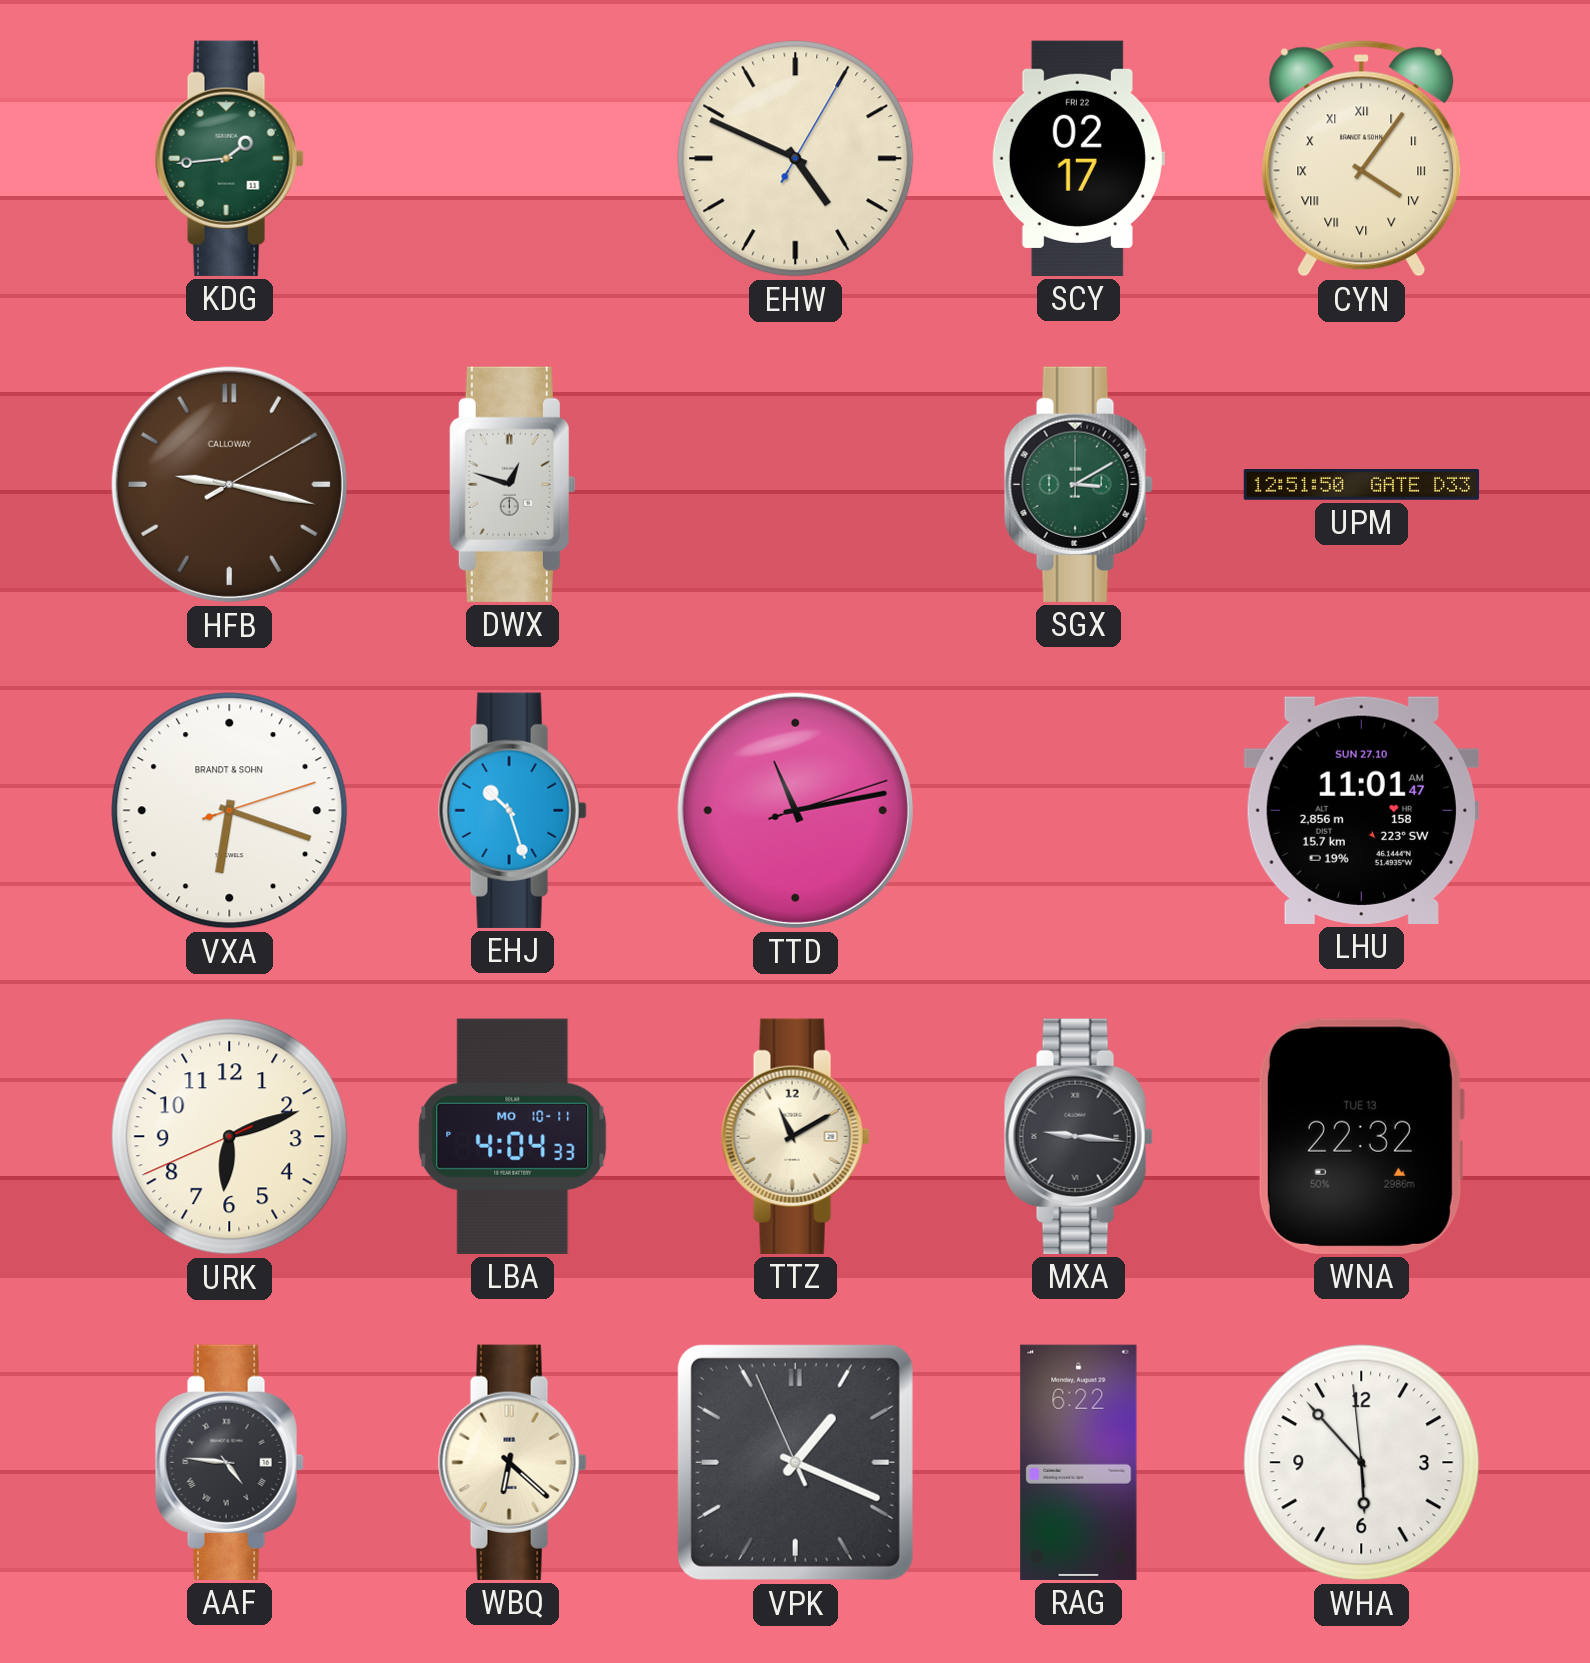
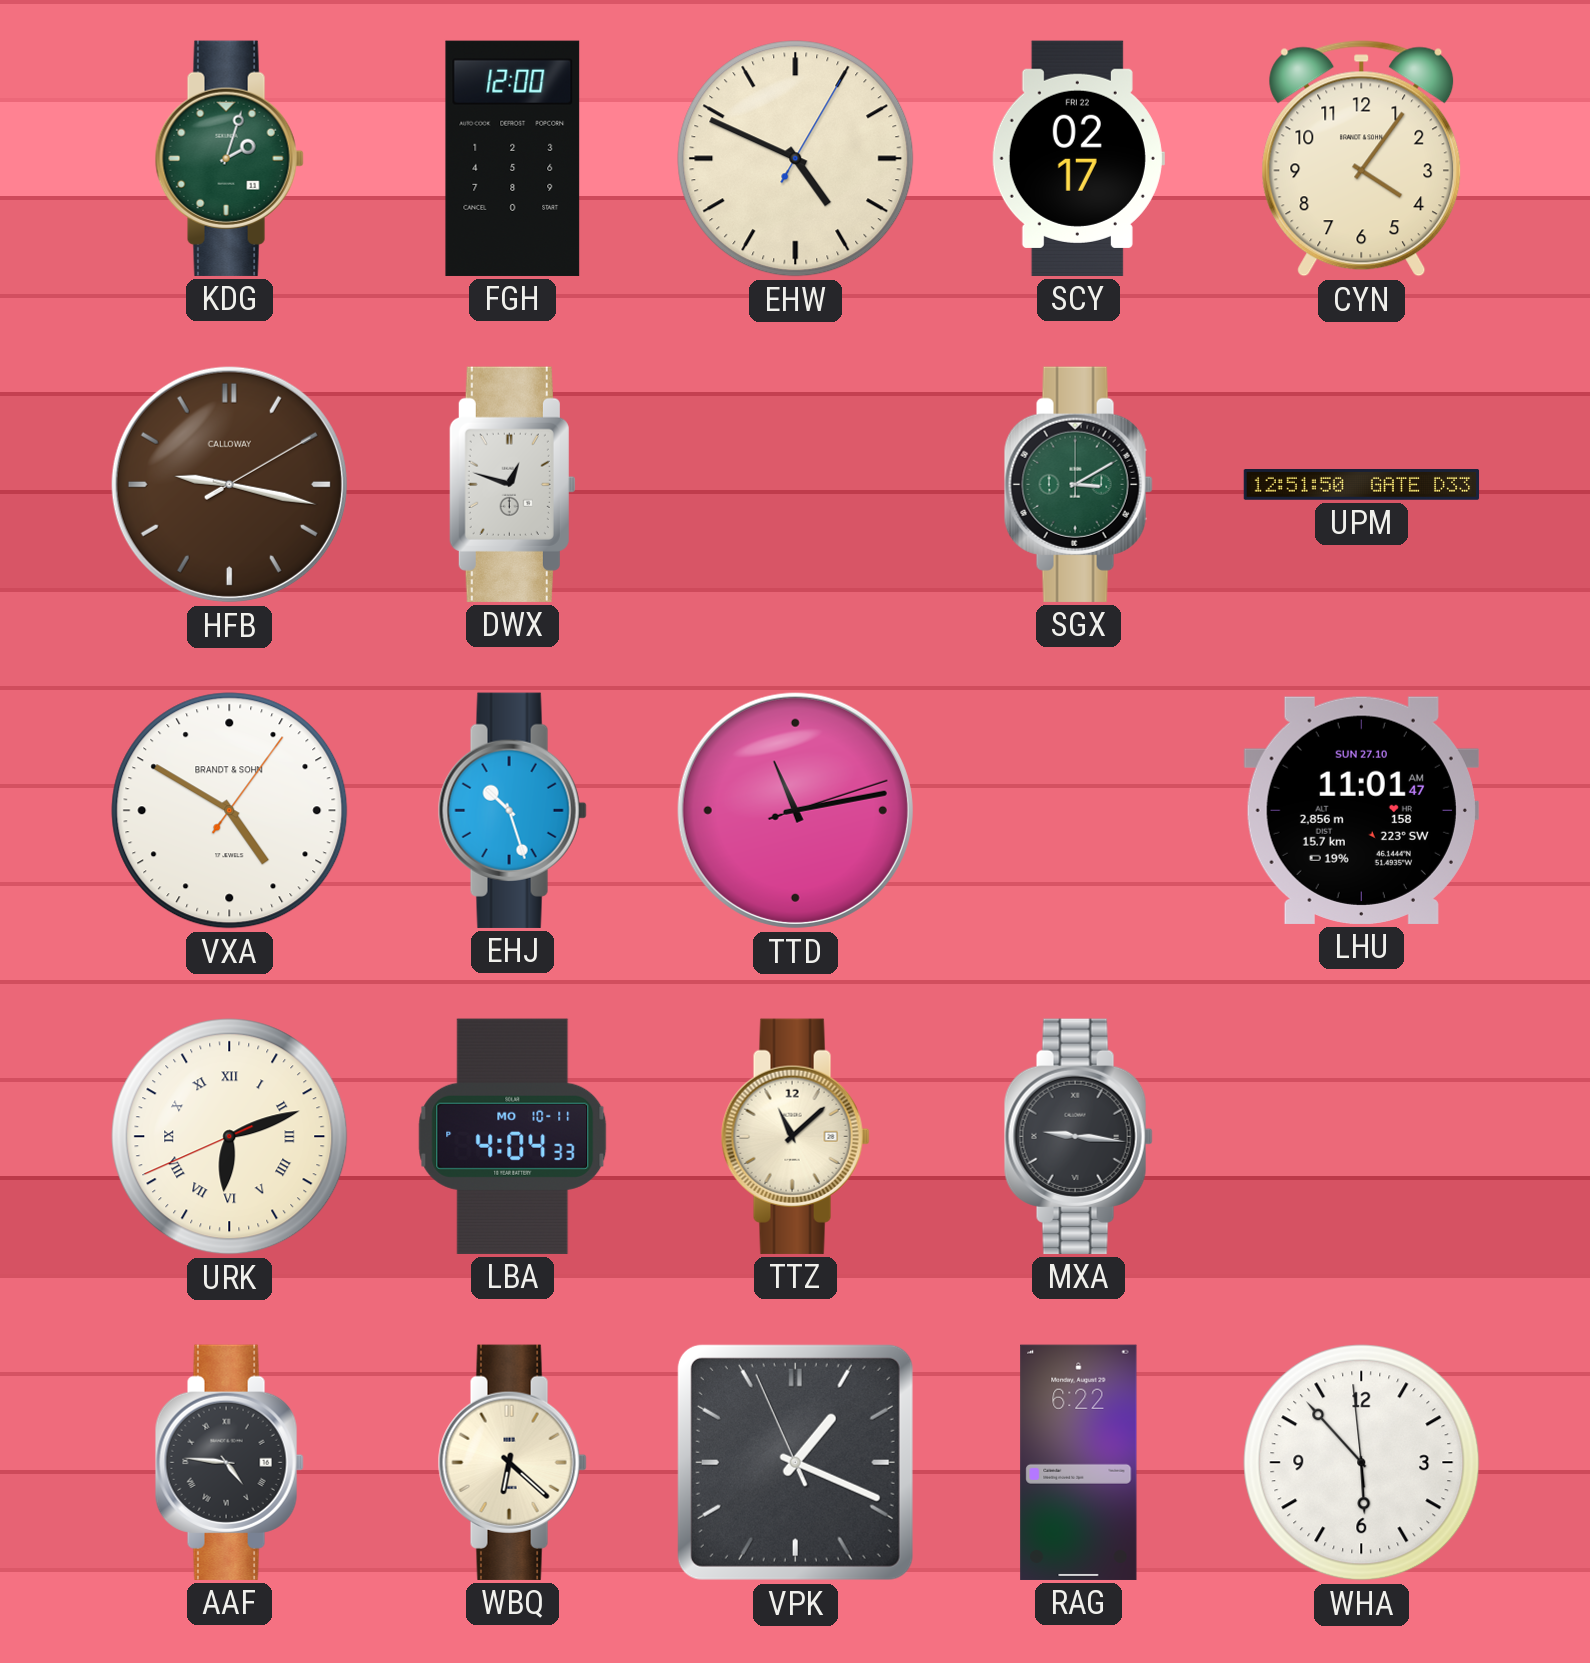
KDG: 1:44 -> 2:03 (229, 158)
FGH: none -> 12:00 (513, 158)
CYN numerals: Roman -> Arabic (1362, 159)
VXA: 6:18 -> 4:50 (230, 811)
URK numerals: Arabic -> Roman (230, 1137)
TTZ: 11:10 -> 11:08 (795, 1136)
WNA: 22:32 -> none (1361, 1136)
